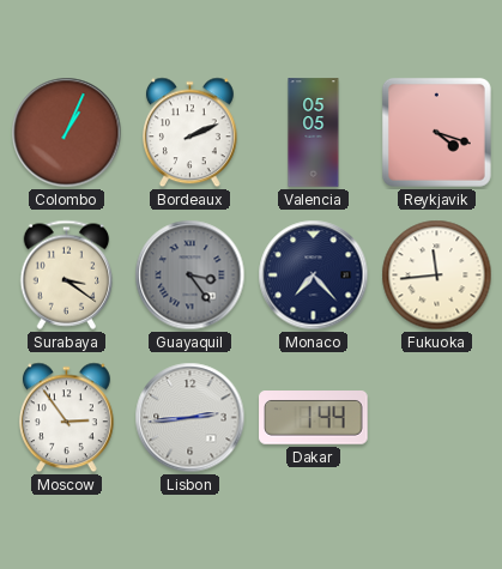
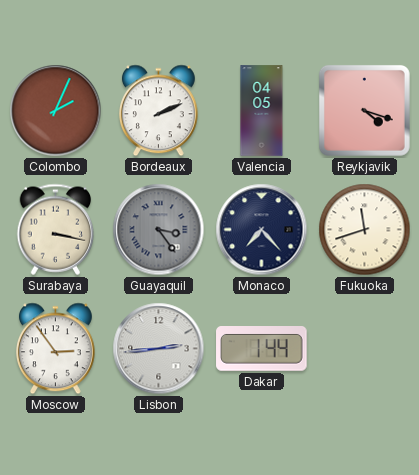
Colombo: 1:04 -> 2:04 (56, 111)
Valencia: 05:05 -> 04:05 (262, 111)
Surabaya: 3:21 -> 3:17 (56, 229)
Fukuoka: 11:44 -> 11:42 (365, 230)
